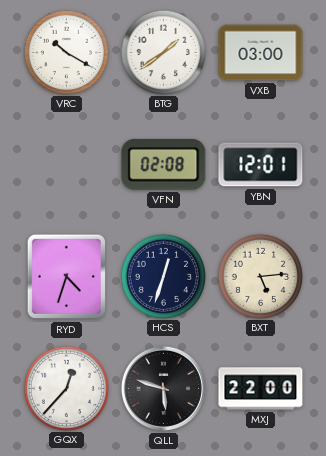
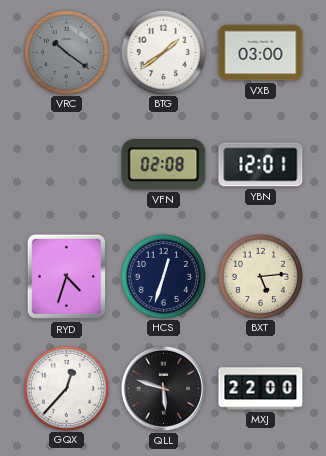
VRC: 10:20 -> 10:21 (66, 52)
VRC dial: white -> grey (66, 52)
